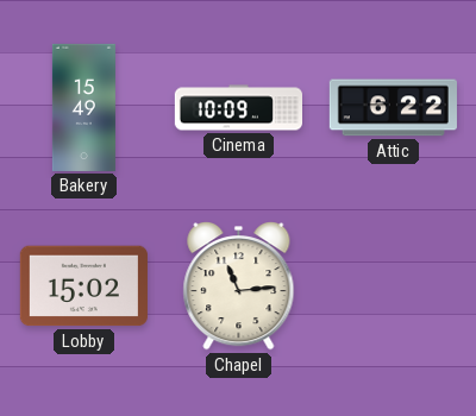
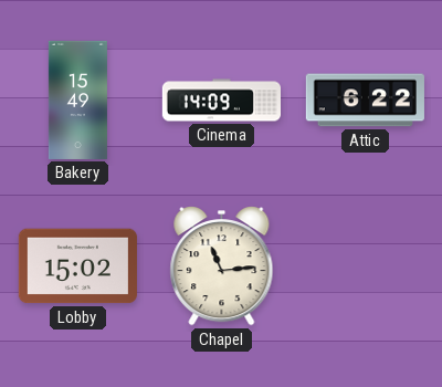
Cinema: 10:09 -> 14:09 (221, 101)
